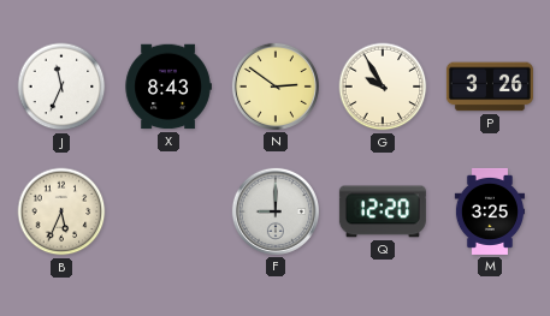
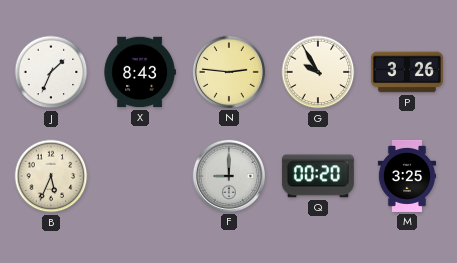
J: 11:34 -> 1:34 (51, 72)
N: 2:51 -> 2:46 (229, 72)
Q: 12:20 -> 00:20 (318, 176)
